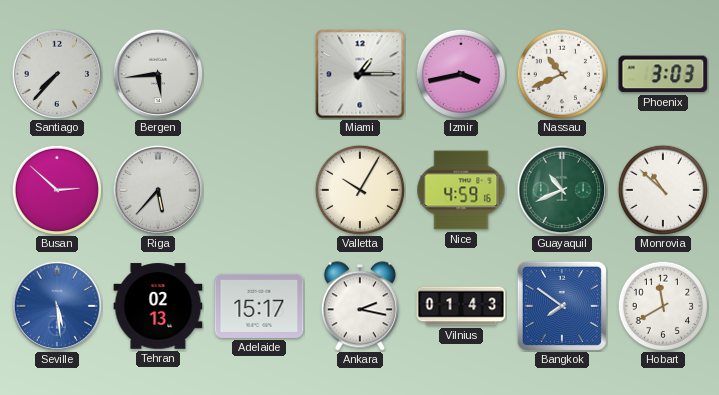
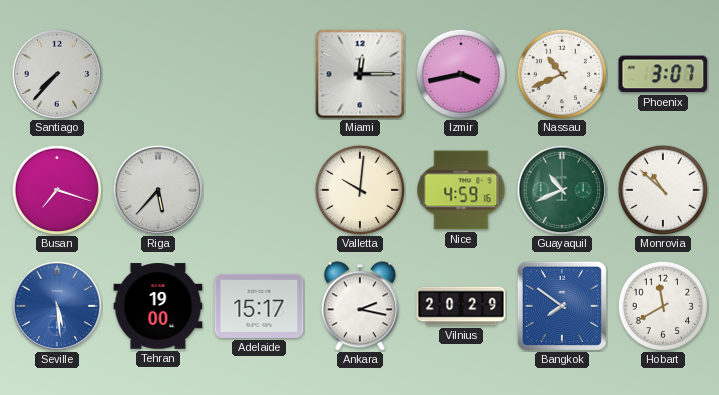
Bergen: 5:44 -> none (157, 73)
Miami: 1:15 -> 12:15 (360, 74)
Phoenix: 3:03 -> 3:07 (663, 74)
Busan: 2:52 -> 7:18 (56, 189)
Valletta: 10:05 -> 10:01 (359, 189)
Tehran: 02:13 -> 19:00 (158, 306)
Vilnius: 01:43 -> 20:29 (461, 306)
